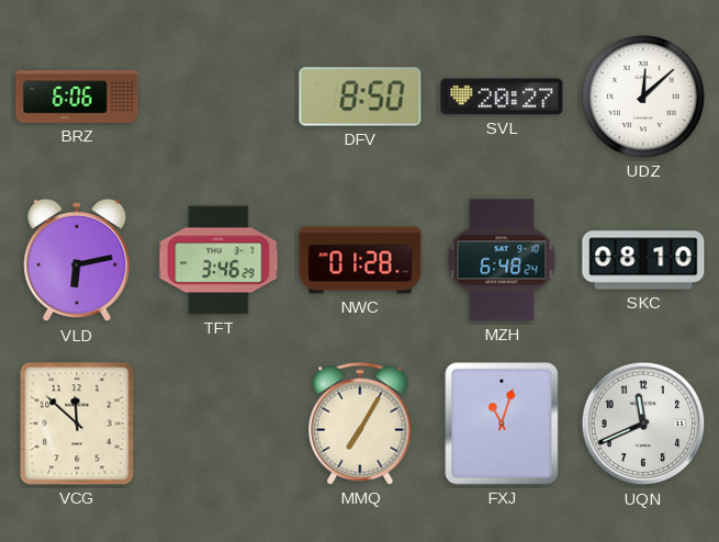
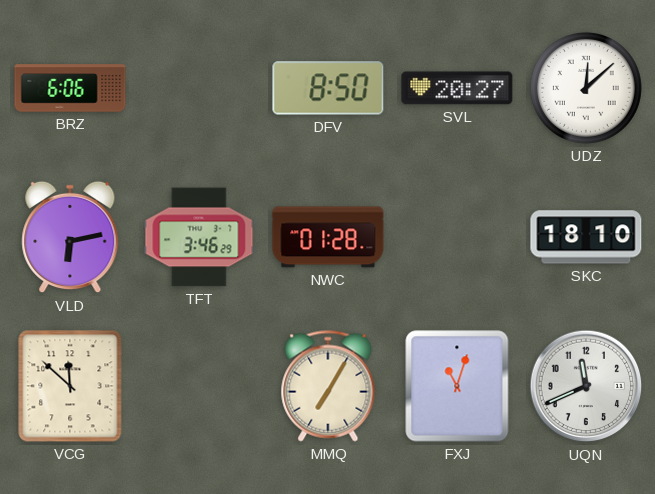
MZH: 6:48 -> none (502, 260)
SKC: 08:10 -> 18:10 (586, 237)
